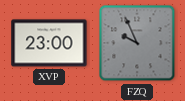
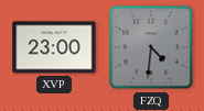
FZQ: 9:56 -> 4:31 (151, 47)
